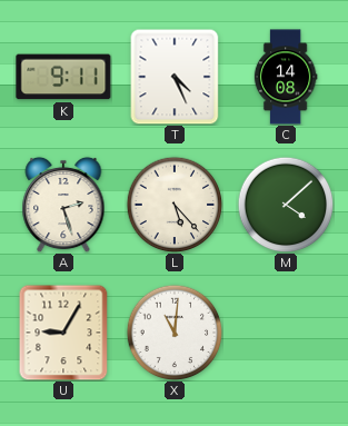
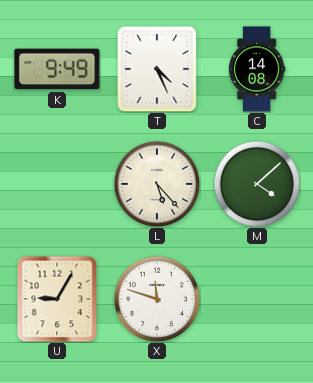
K: 9:11 -> 9:49 (57, 69)
A: 2:27 -> none (63, 205)
X: 11:01 -> 11:48 (157, 299)
